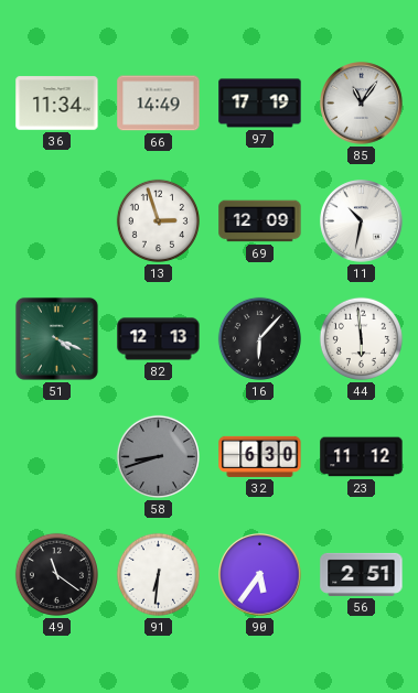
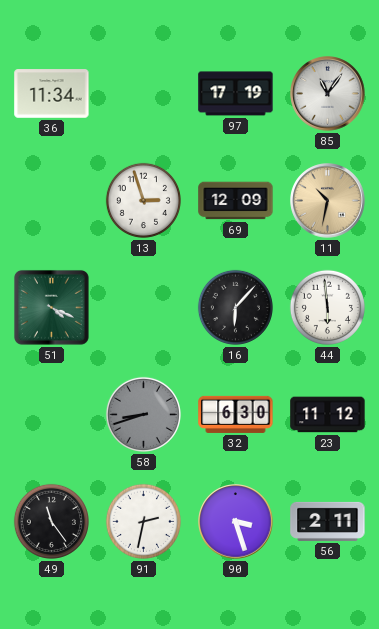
66: 14:49 -> none (159, 104)
11 dial: white -> champagne (328, 201)
82: 12:13 -> none (159, 339)
49: 11:21 -> 11:24 (51, 521)
91: 6:31 -> 2:32 (143, 521)
90: 5:36 -> 3:27 (236, 522)
56: 2:51 -> 2:11 (328, 521)
